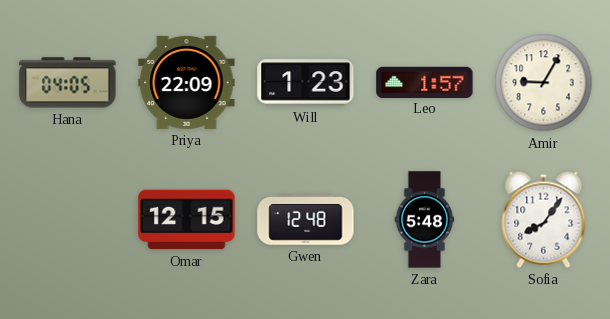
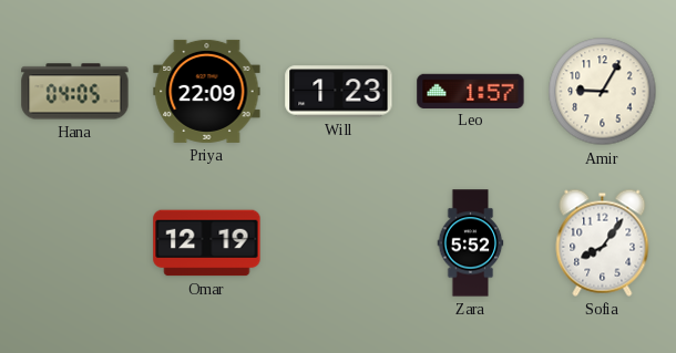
Omar: 12:15 -> 12:19 (207, 243)
Gwen: 12:48 -> none (306, 220)
Zara: 5:48 -> 5:52 (471, 243)
